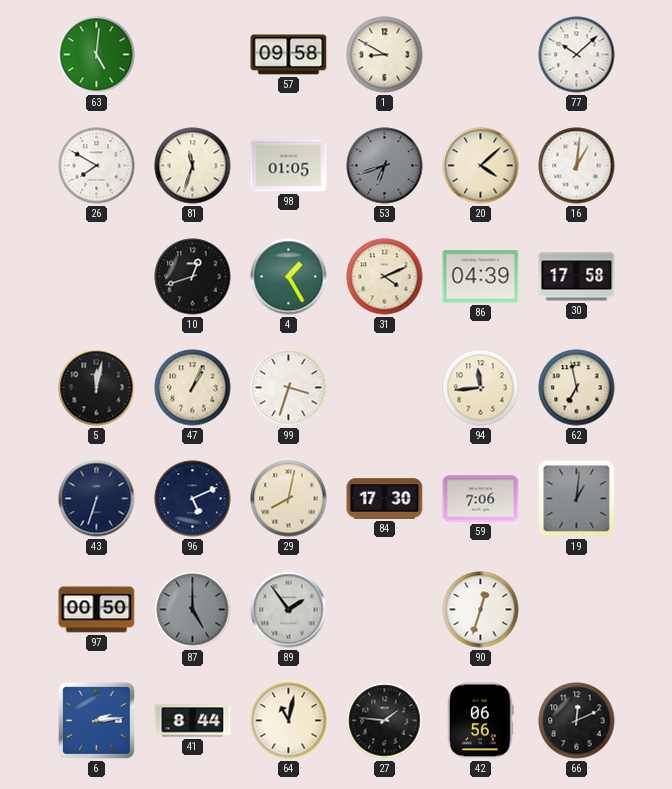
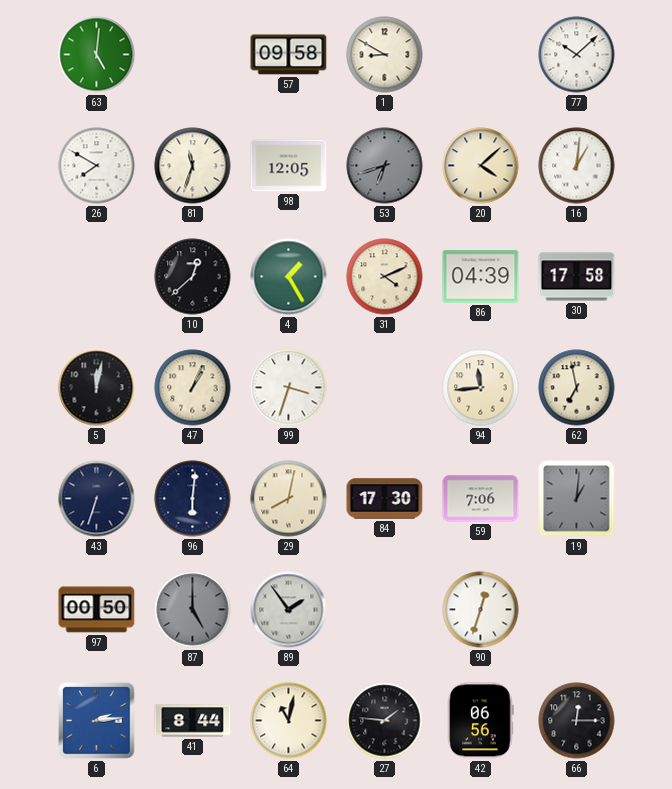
98: 01:05 -> 12:05 (289, 166)
10: 12:42 -> 12:38 (193, 277)
96: 5:11 -> 6:01 (193, 499)
66: 12:11 -> 12:15 (577, 721)
